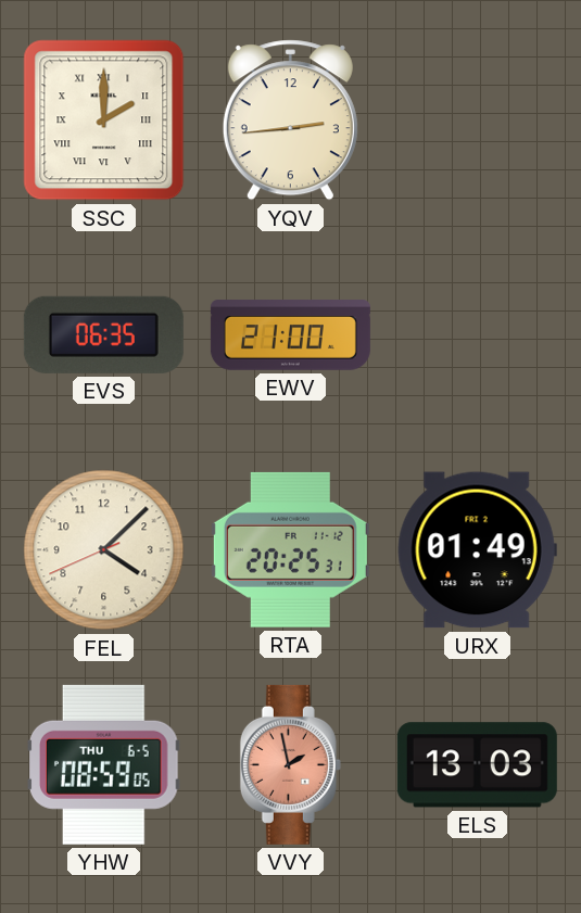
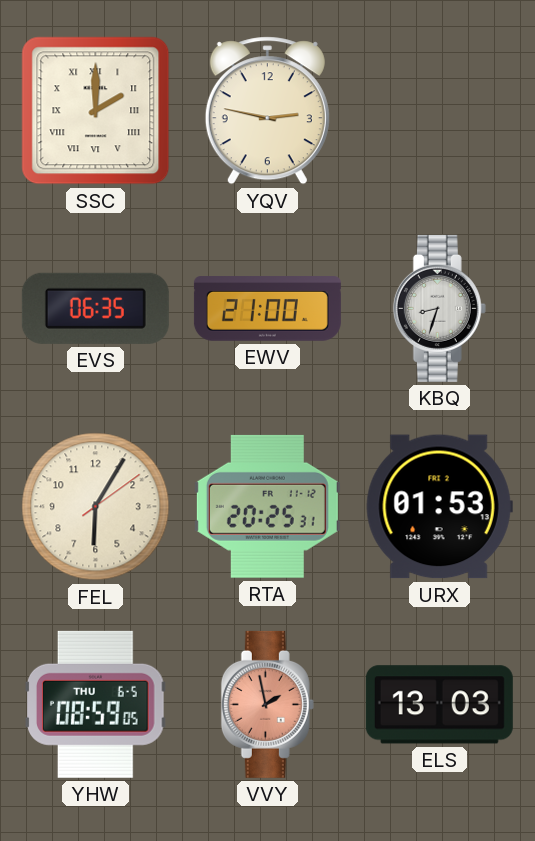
YQV: 2:44 -> 2:47 (267, 111)
KBQ: none -> 8:33 (439, 308)
FEL: 4:07 -> 6:05 (96, 507)
URX: 01:49 -> 01:53 (439, 507)
